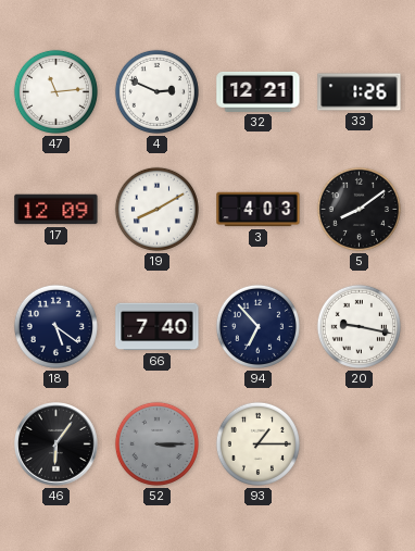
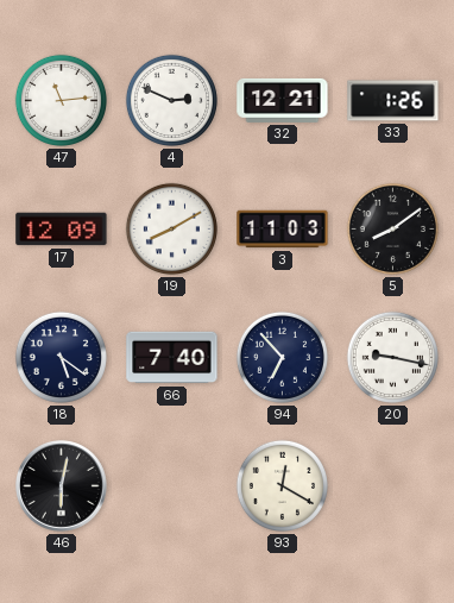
3: 4:03 -> 11:03 (283, 230)
46: 6:06 -> 6:02 (62, 486)
52: 3:15 -> none (156, 443)
93: 1:15 -> 12:20 (282, 485)
